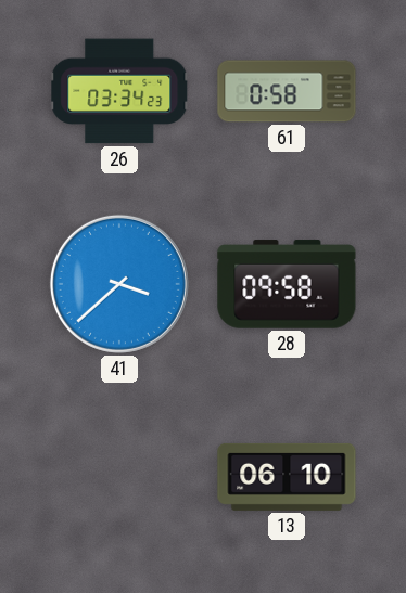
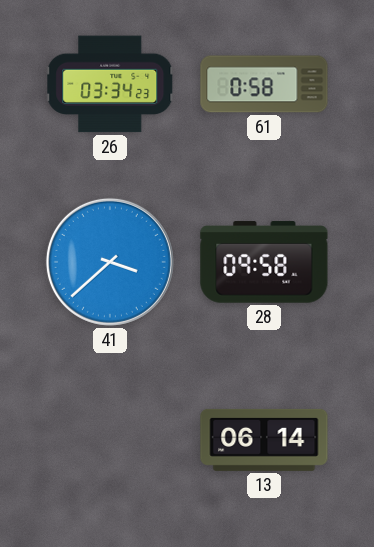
13: 06:10 -> 06:14 (264, 440)
